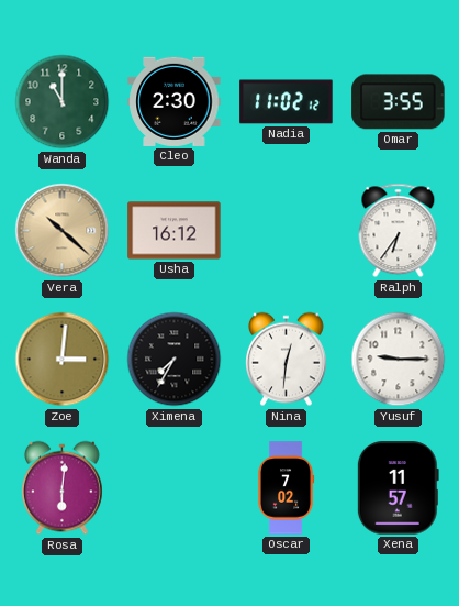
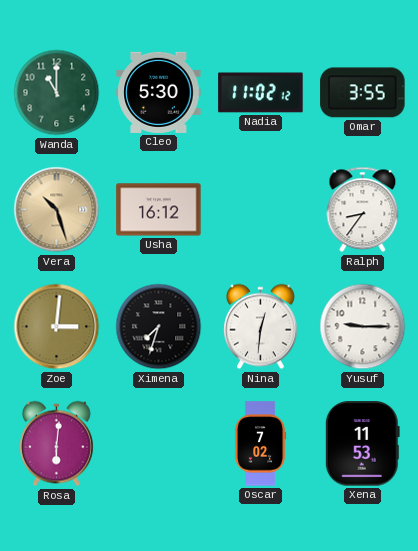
Cleo: 2:30 -> 5:30 (159, 92)
Vera: 10:22 -> 10:27 (57, 210)
Ralph: 6:36 -> 8:36 (363, 210)
Ximena: 7:35 -> 7:33 (159, 327)
Xena: 11:57 -> 11:53 (362, 444)
